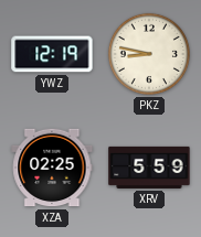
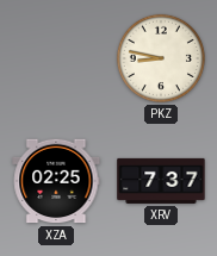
YWZ: 12:19 -> none (52, 54)
XRV: 5:59 -> 7:37 (161, 181)
